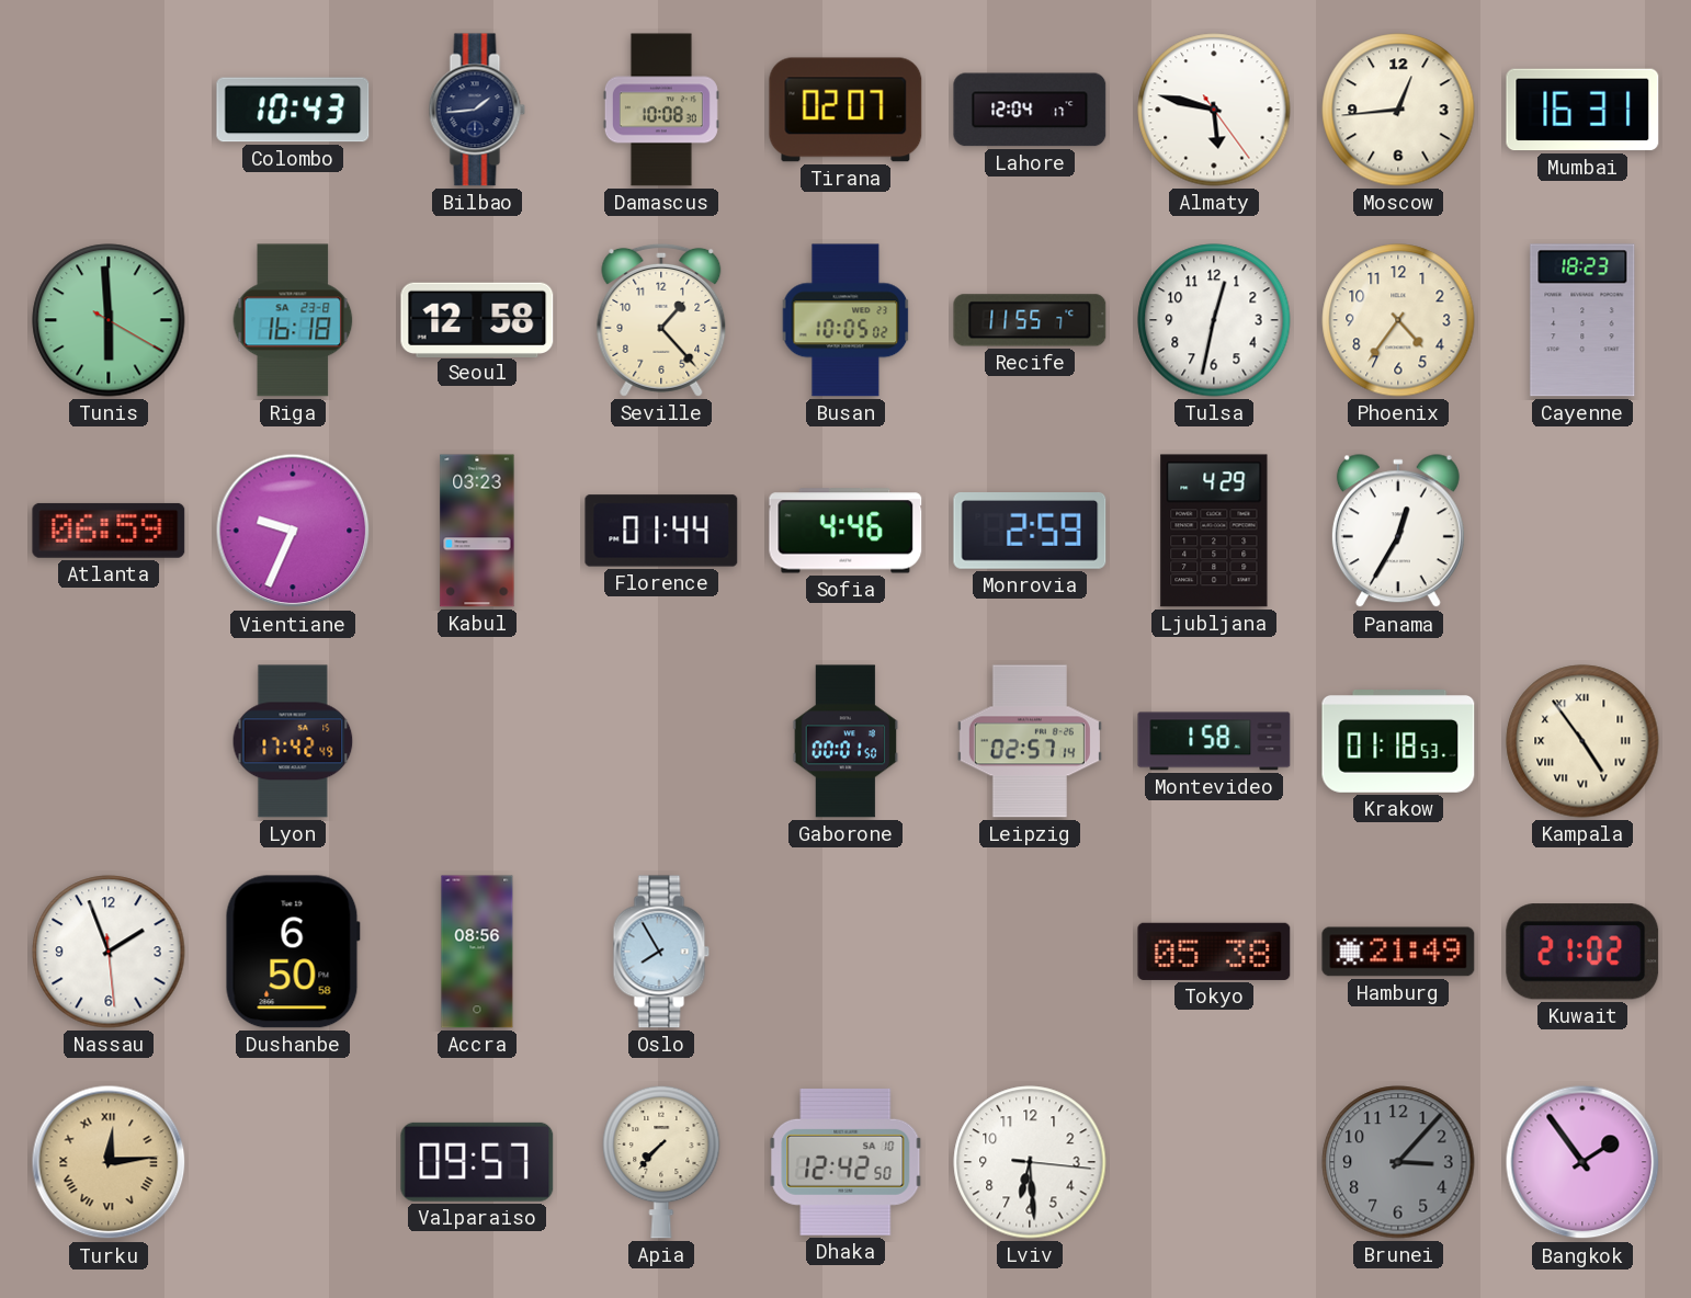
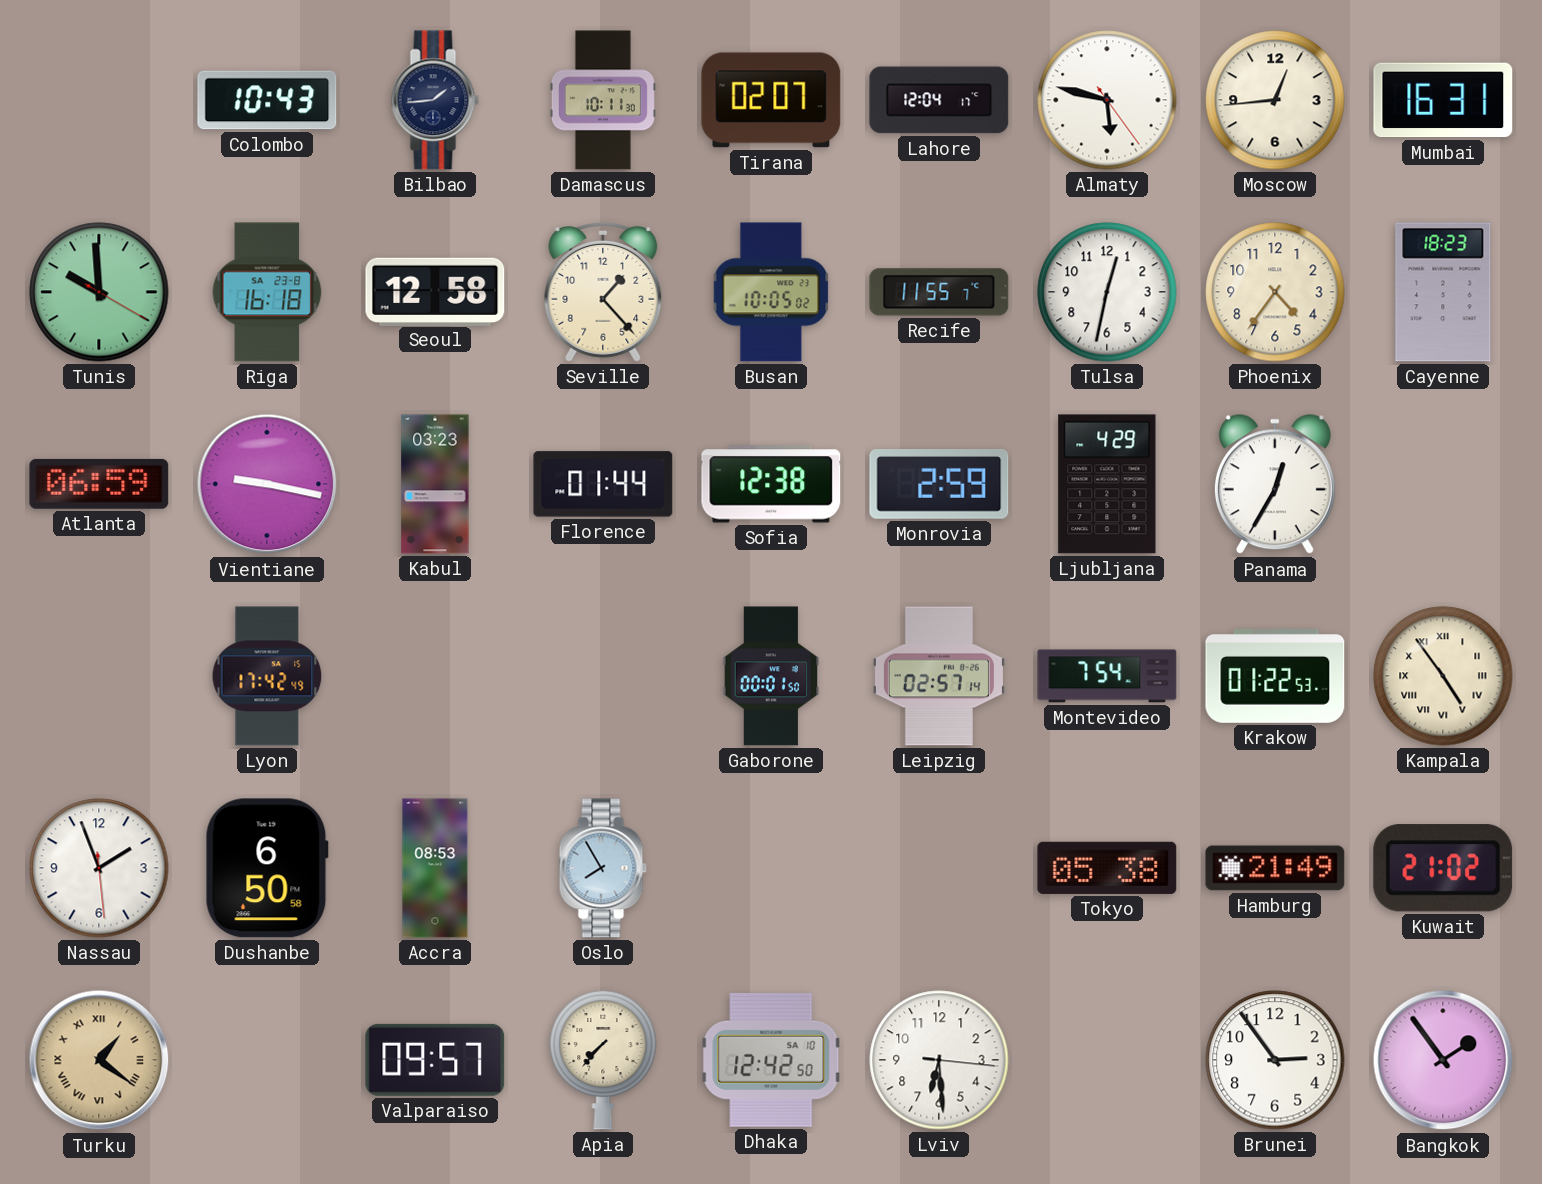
Damascus: 10:08 -> 10:11 (603, 100)
Tunis: 5:59 -> 9:59 (99, 292)
Vientiane: 9:34 -> 9:17 (267, 484)
Sofia: 4:46 -> 12:38 (771, 484)
Montevideo: 1:58 -> 7:54 (1107, 676)
Krakow: 01:18 -> 01:22 (1275, 677)
Accra: 08:56 -> 08:53 (435, 868)
Turku: 12:14 -> 1:21 (99, 1060)
Brunei: 3:07 -> 2:54 (1275, 1060)
Brunei dial: grey -> white (1275, 1060)
